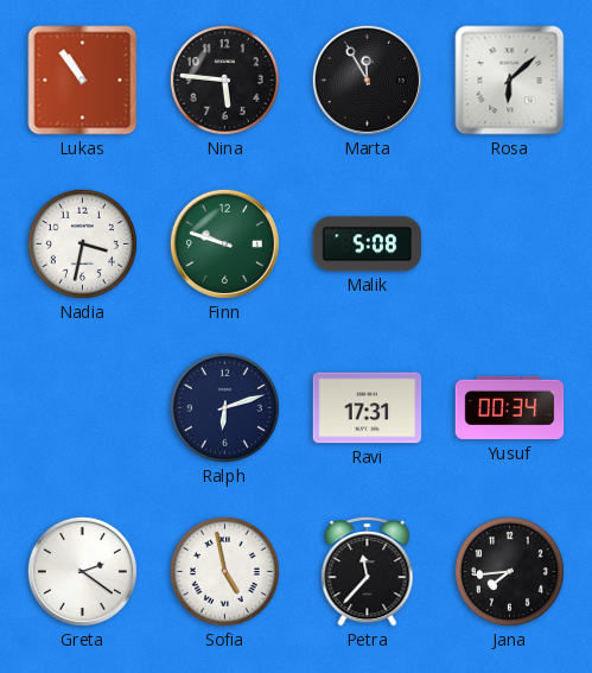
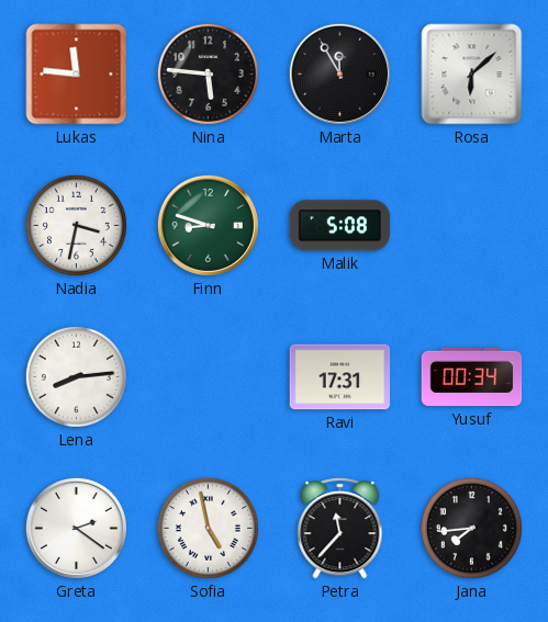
Lukas: 10:54 -> 11:46 (77, 75)
Finn: 9:48 -> 8:48 (208, 225)
Lena: none -> 8:14 (76, 376)
Ralph: 6:12 -> none (224, 407)
